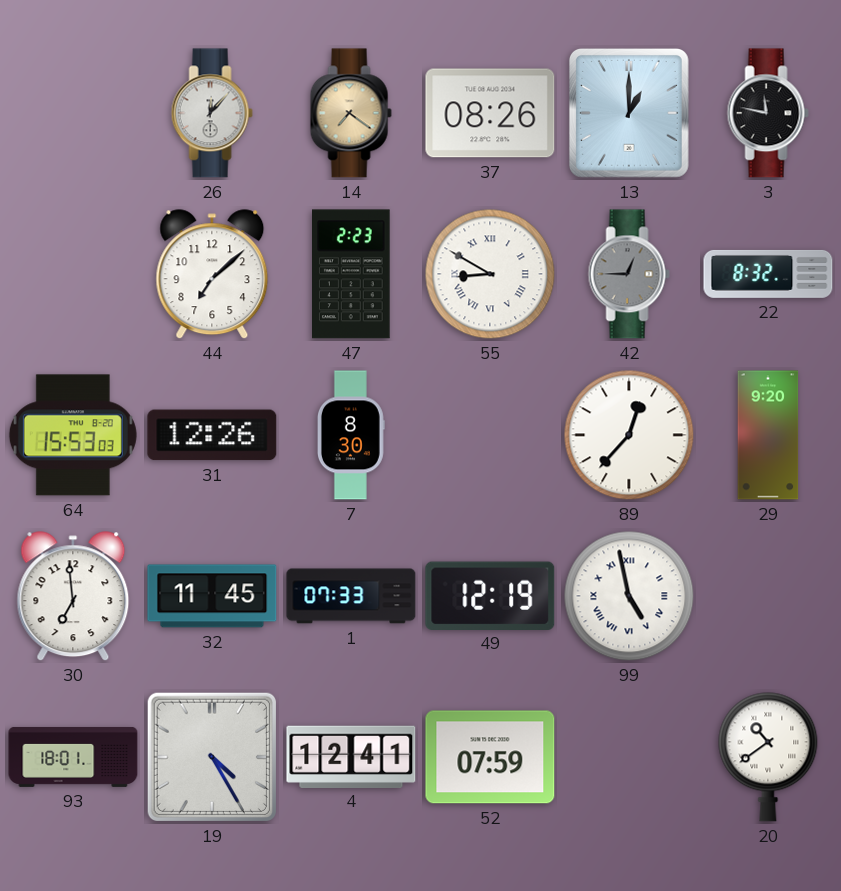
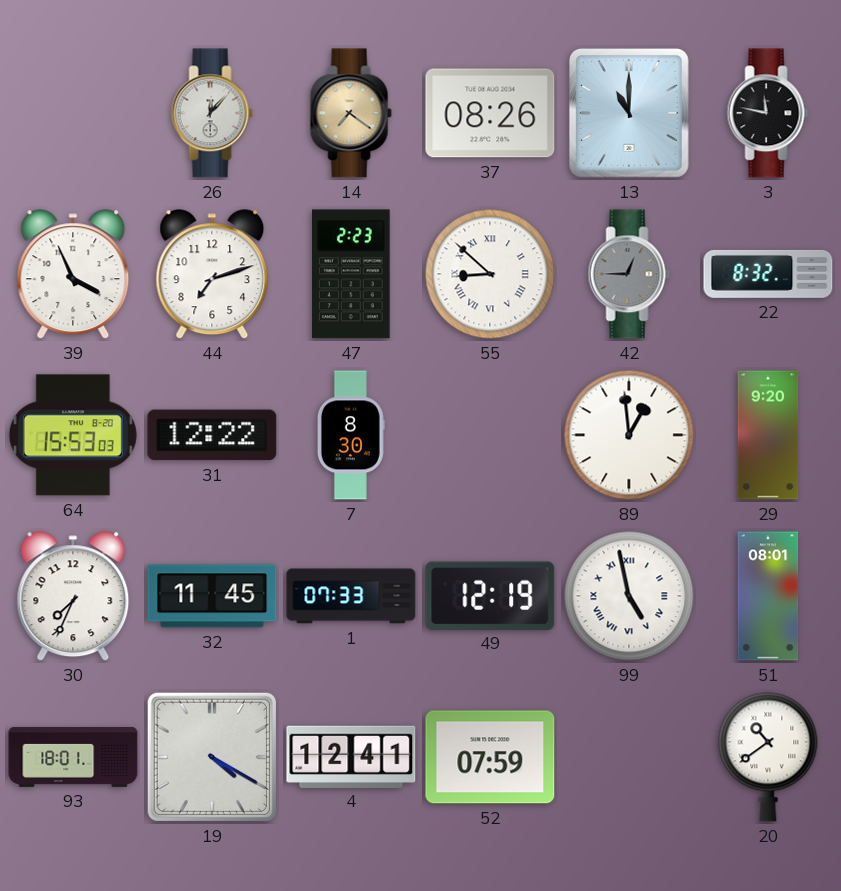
13: 1:00 -> 11:00 (629, 113)
39: none -> 3:56 (73, 275)
44: 7:08 -> 7:12 (212, 275)
55: 8:50 -> 8:52 (490, 274)
31: 12:26 -> 12:22 (212, 435)
89: 12:37 -> 12:59 (629, 435)
30: 6:59 -> 7:34 (73, 597)
51: none -> 08:01 (768, 596)
19: 4:25 -> 4:20 (212, 757)
